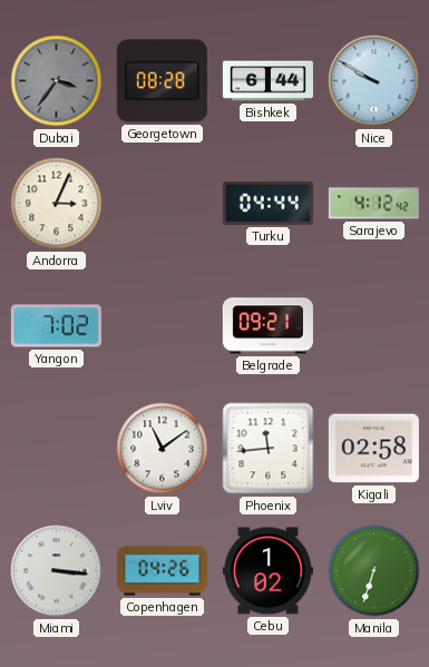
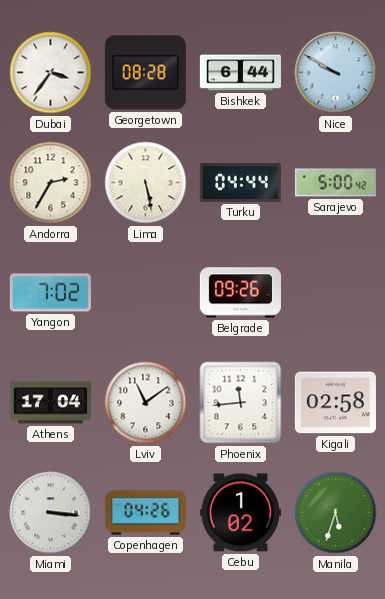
Dubai dial: grey -> white (51, 73)
Andorra: 3:04 -> 2:35 (51, 183)
Lima: none -> 5:28 (146, 183)
Sarajevo: 4:12 -> 5:00 (335, 183)
Belgrade: 09:21 -> 09:26 (240, 293)
Athens: none -> 17:04 (50, 403)
Manila: 6:33 -> 5:33 (336, 513)
